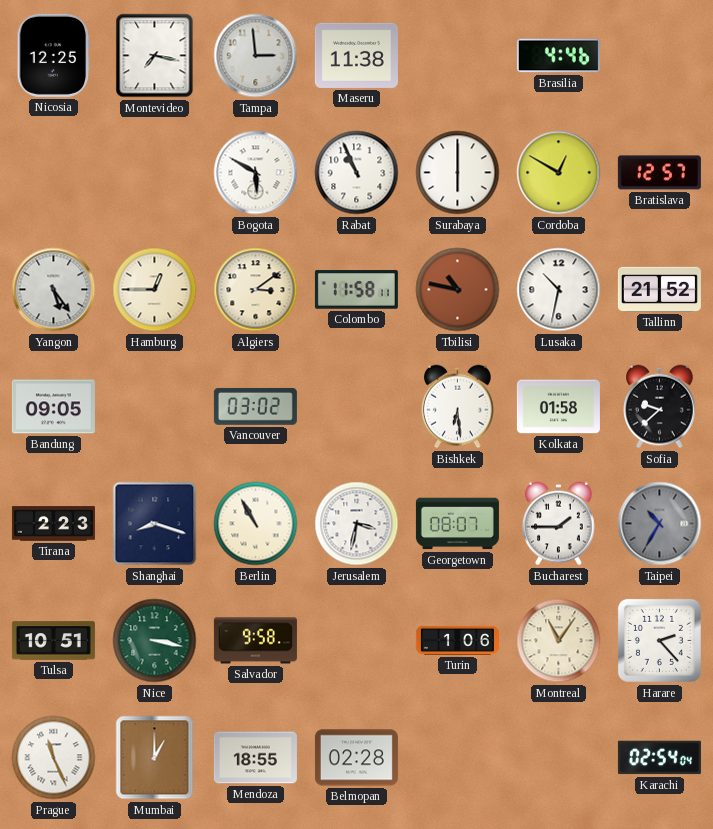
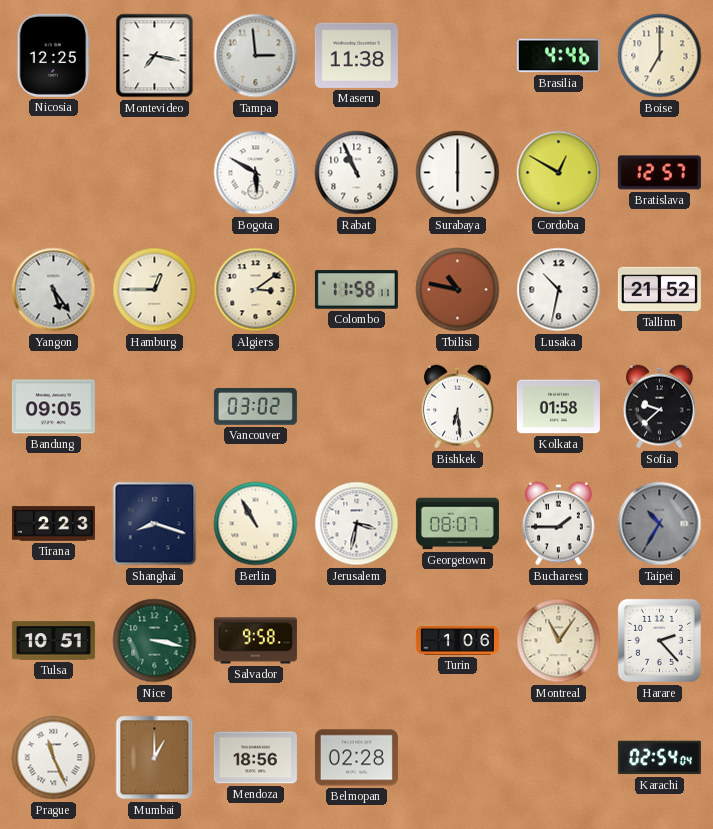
Boise: none -> 7:00 (660, 56)
Mendoza: 18:55 -> 18:56 (255, 758)
